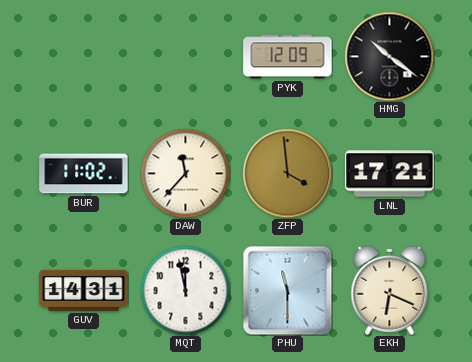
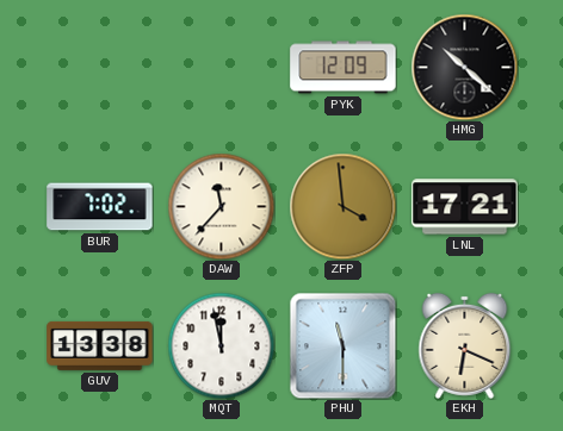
HMG: 10:21 -> 10:22 (464, 67)
BUR: 11:02 -> 7:02 (100, 207)
GUV: 14:31 -> 13:38 (100, 345)
